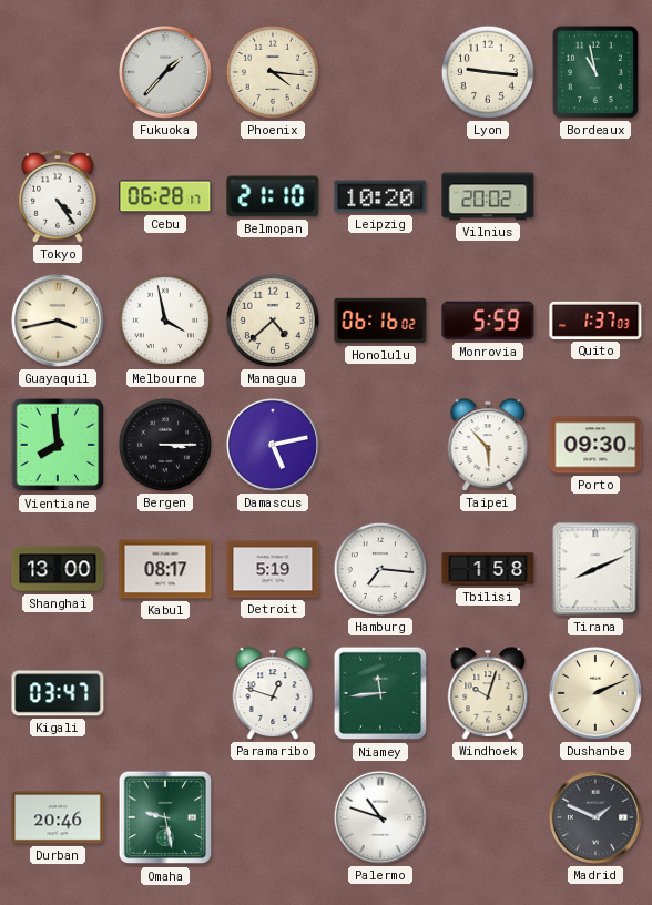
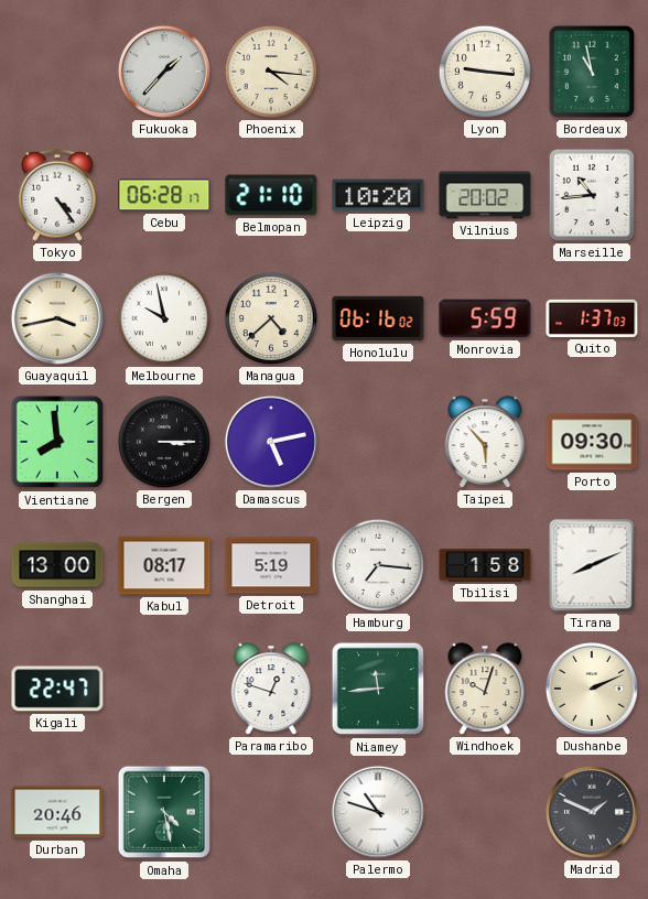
Marseille: none -> 10:44 (592, 195)
Melbourne: 3:58 -> 9:58 (164, 318)
Kigali: 03:47 -> 22:47 (57, 689)
Omaha: 9:28 -> 4:28 (164, 812)
